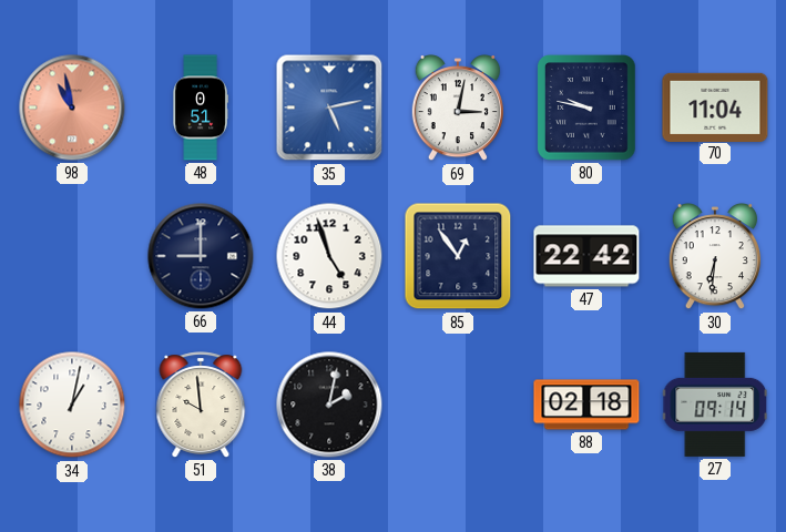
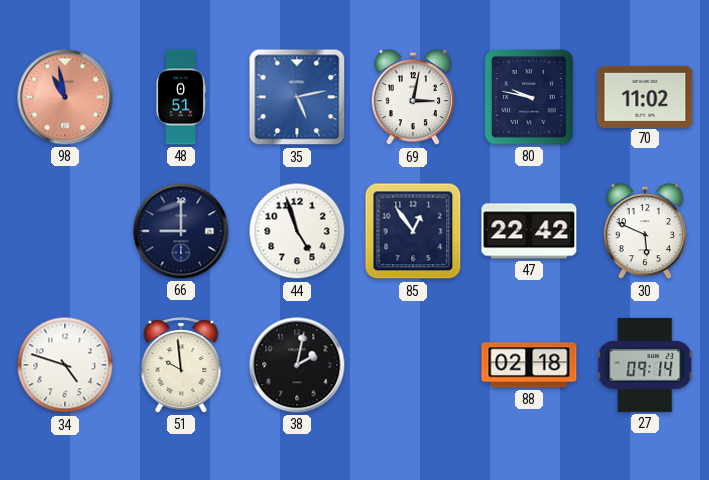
70: 11:04 -> 11:02 (645, 96)
30: 6:31 -> 5:49 (645, 232)
34: 1:02 -> 4:48 (65, 365)
